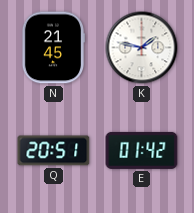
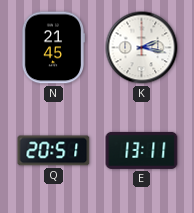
K: 1:47 -> 2:17 (142, 48)
E: 01:42 -> 13:11 (142, 150)
